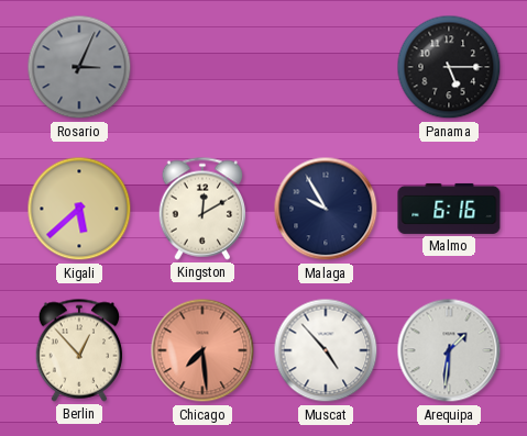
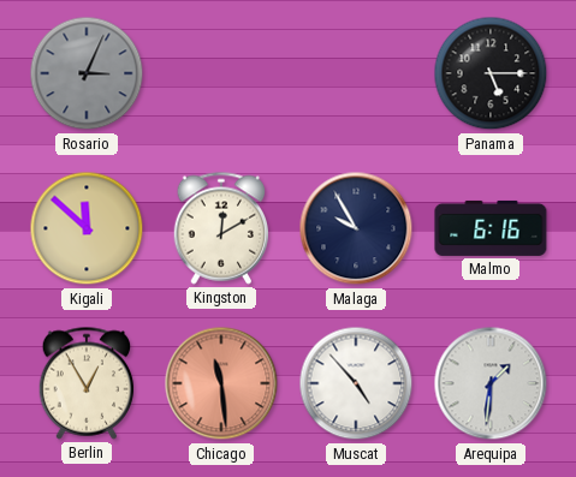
Kigali: 5:38 -> 11:52 (87, 228)
Berlin: 12:53 -> 12:55 (87, 383)
Chicago: 7:29 -> 11:29 (221, 383)
